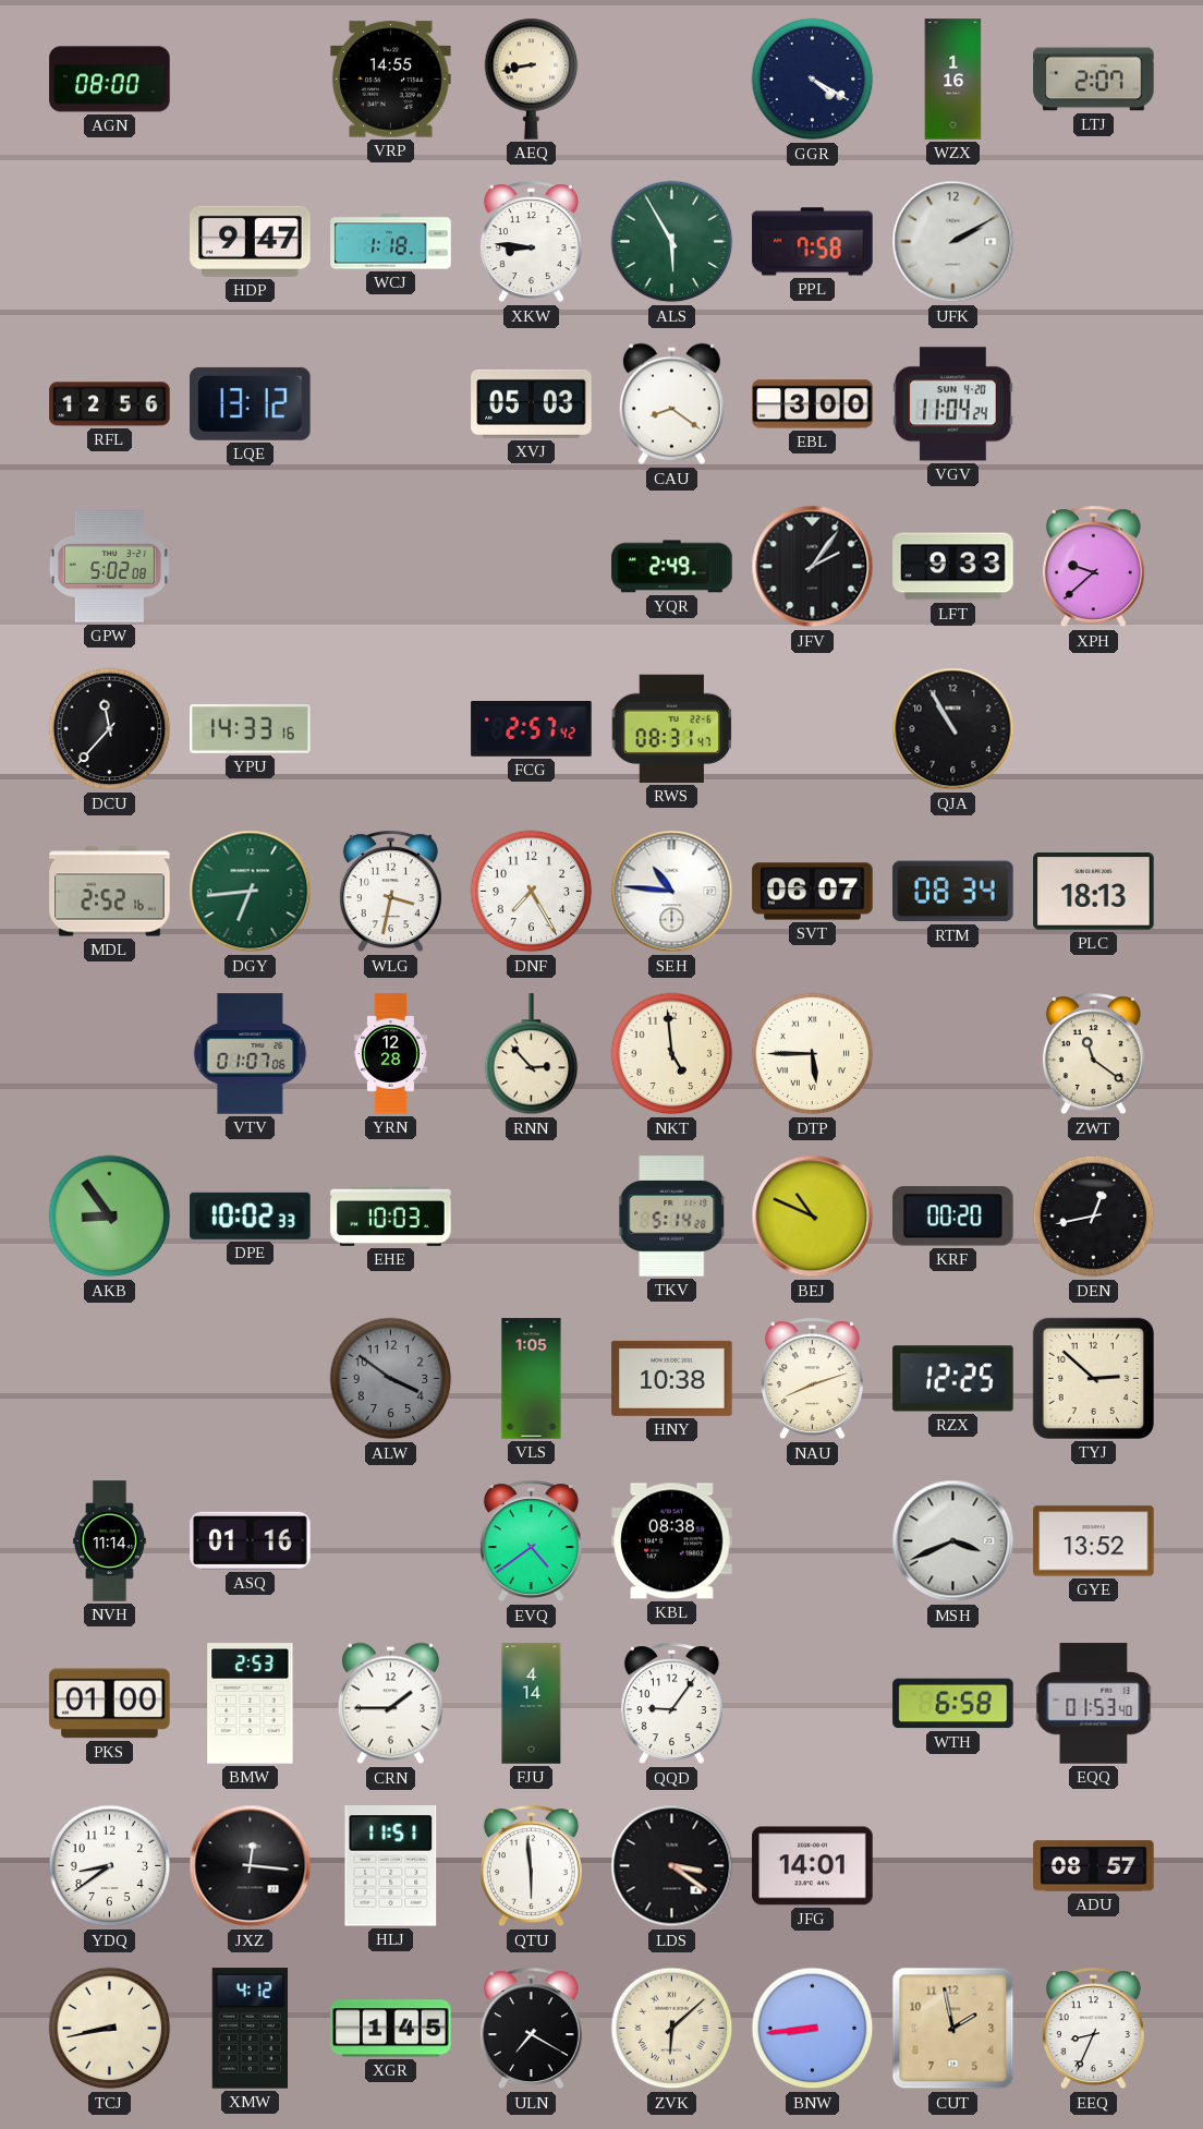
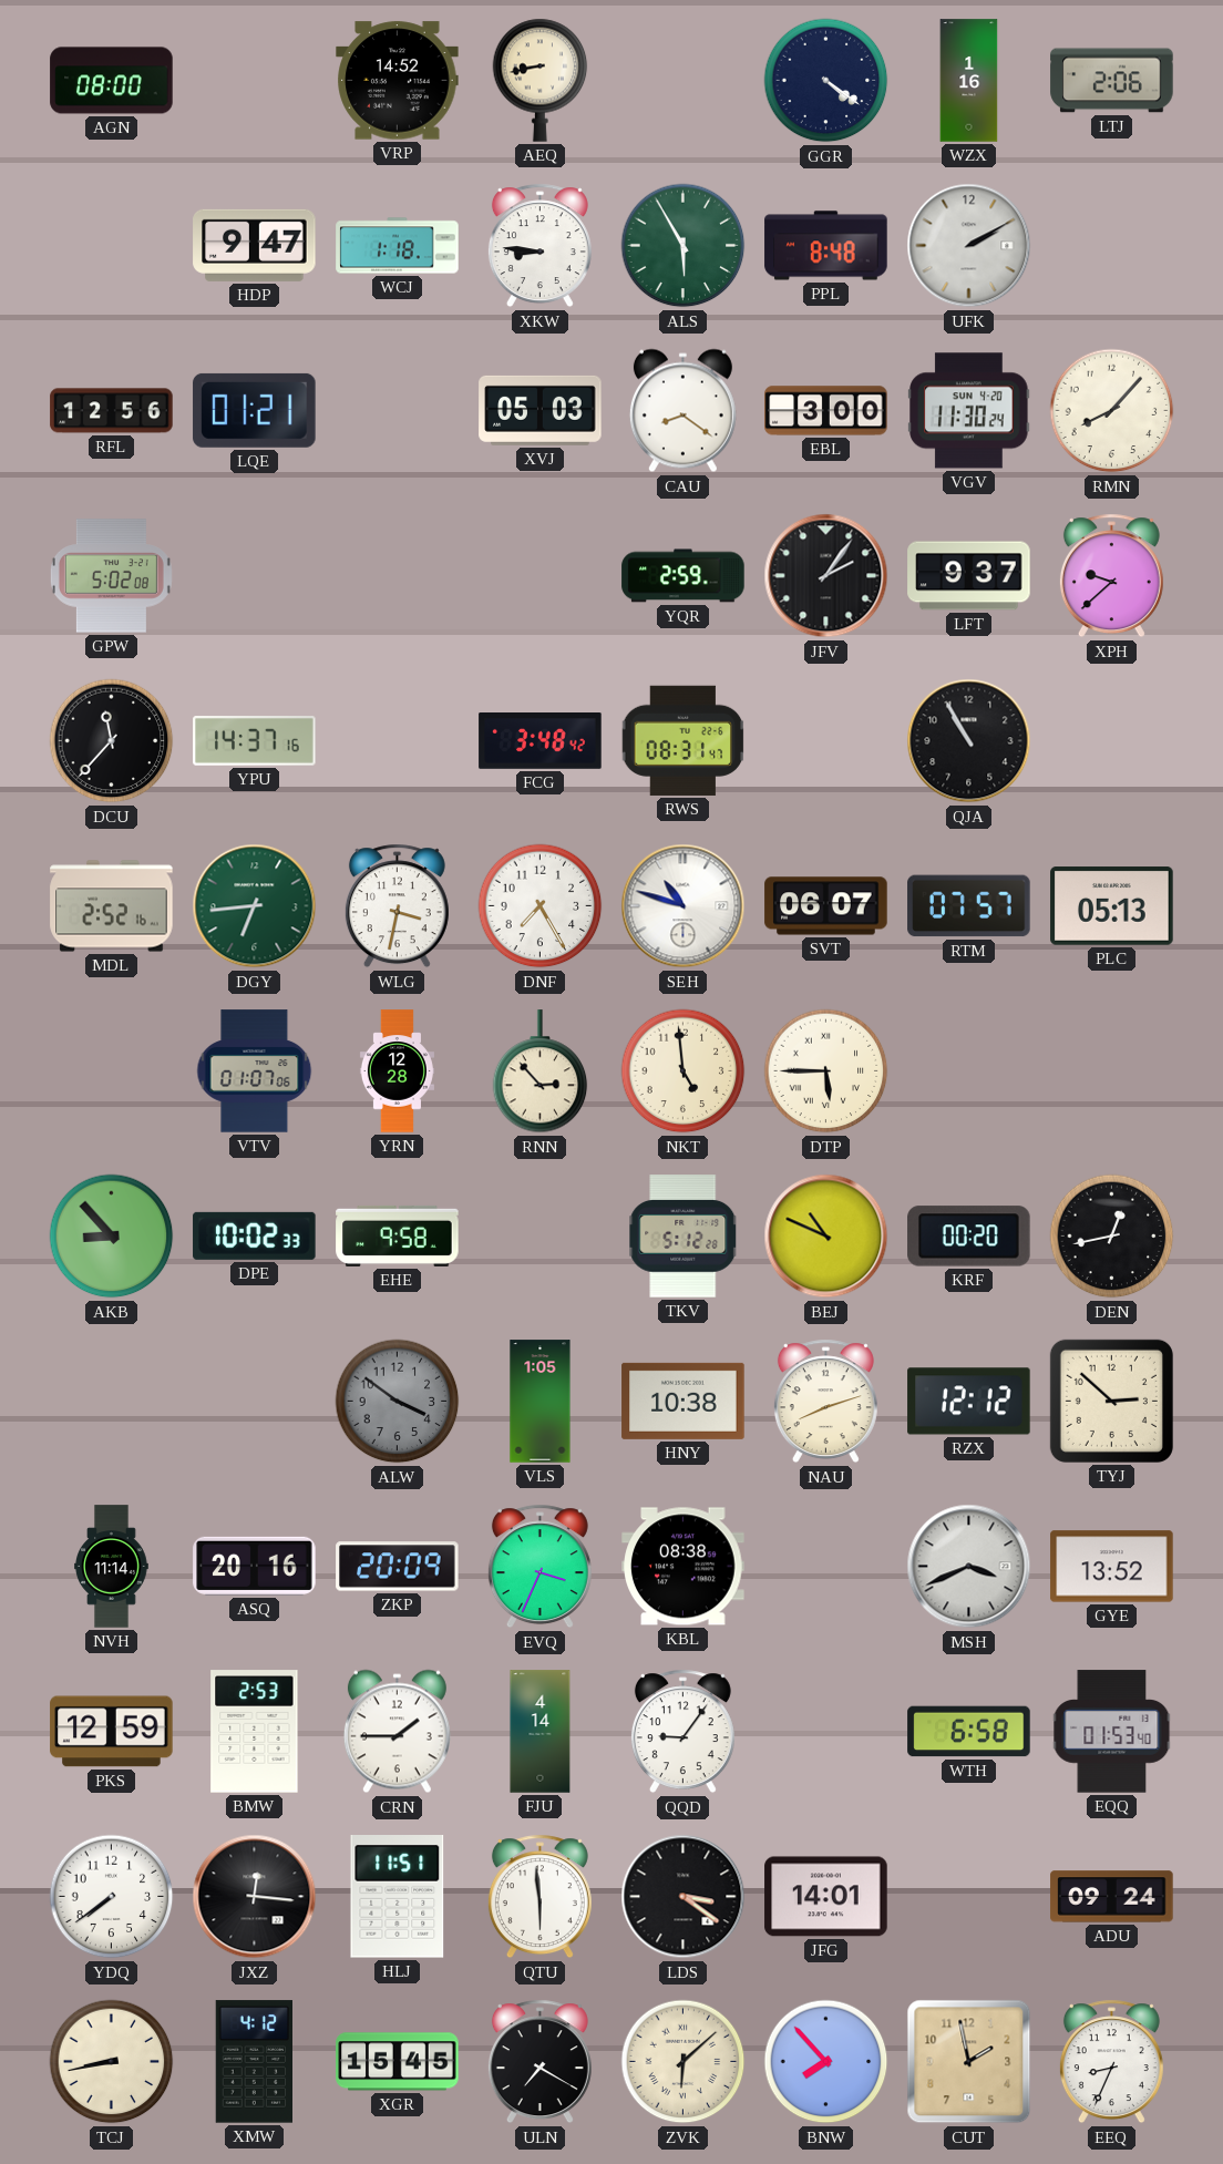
VRP: 14:55 -> 14:52 (398, 81)
GGR: 4:20 -> 4:21 (826, 81)
LTJ: 2:07 -> 2:06 (1112, 81)
PPL: 7:58 -> 8:48 (826, 246)
LQE: 13:12 -> 01:21 (255, 410)
VGV: 11:04 -> 11:30 (969, 411)
RMN: none -> 8:07 (1112, 411)
YQR: 2:49 -> 2:59 (684, 576)
LFT: 9:33 -> 9:37 (969, 576)
YPU: 14:33 -> 14:37 (255, 741)
FCG: 2:57 -> 3:48 (541, 741)
SEH: 10:46 -> 10:48 (684, 906)
RTM: 08:34 -> 07:57 (969, 906)
PLC: 18:13 -> 05:13 (1112, 906)
ZWT: 11:21 -> none (1093, 1054)
AKB: 8:54 -> 8:53 (112, 1237)
EHE: 10:03 -> 9:58 (398, 1235)
TKV: 5:14 -> 5:12 (684, 1237)
RZX: 12:25 -> 12:12 (969, 1402)
ASQ: 01:16 -> 20:16 (255, 1566)
ZKP: none -> 20:09 (398, 1567)
EVQ: 4:39 -> 3:34 (539, 1567)
PKS: 01:00 -> 12:59 (112, 1732)
YDQ: 8:39 -> 7:39 (112, 1897)
ADU: 08:57 -> 09:24 (1112, 1897)
XGR: 1:45 -> 15:45 (398, 2062)
BNW: 8:44 -> 7:53 (826, 2062)
